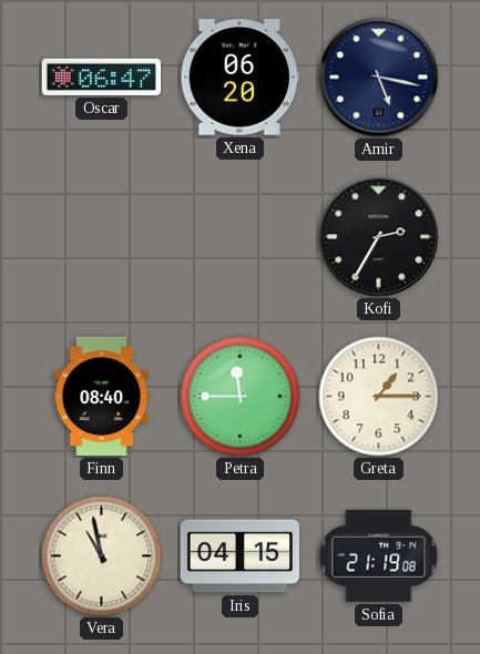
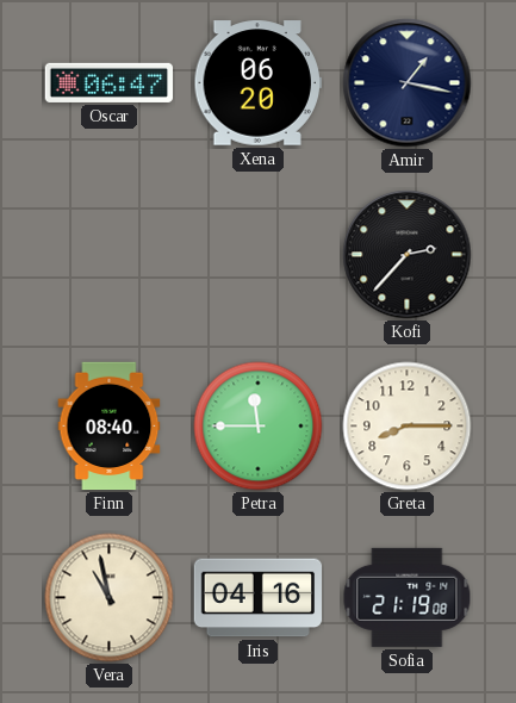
Amir: 5:17 -> 1:17 (408, 83)
Kofi: 2:35 -> 2:37 (408, 255)
Greta: 1:15 -> 8:15 (408, 427)
Iris: 04:15 -> 04:16 (259, 598)
